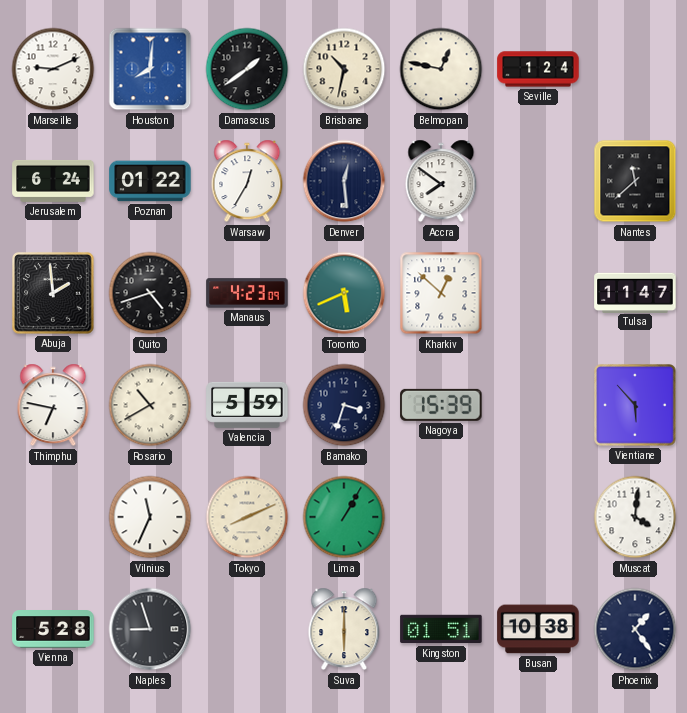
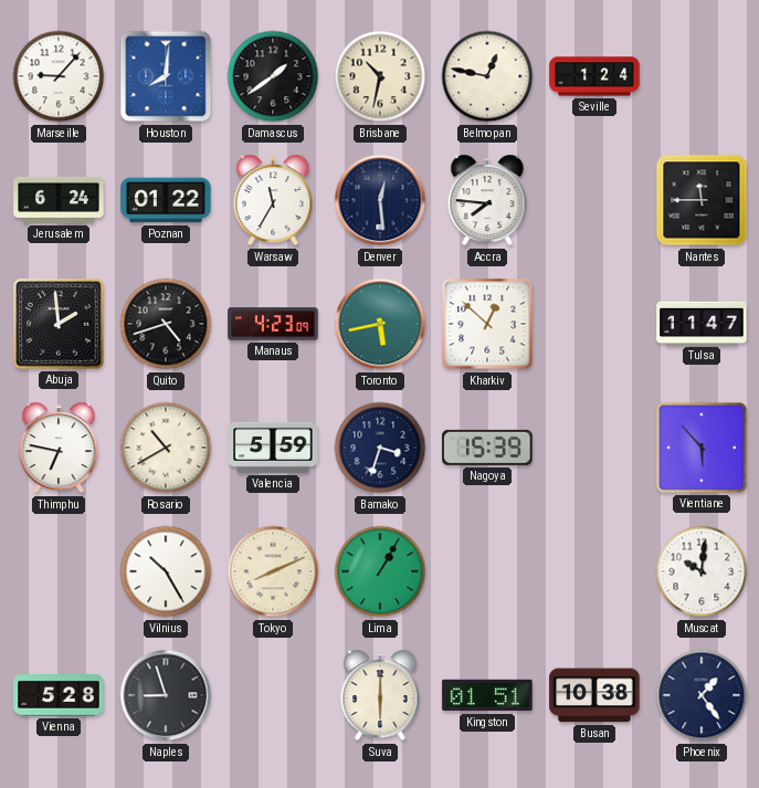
Marseille: 9:11 -> 9:07 (59, 76)
Warsaw: 12:35 -> 11:35 (273, 200)
Accra: 7:51 -> 7:46 (487, 200)
Nantes: 11:38 -> 11:45 (702, 200)
Toronto: 5:41 -> 5:43 (380, 324)
Vilnius: 11:34 -> 10:25 (166, 571)
Muscat: 4:01 -> 10:01 (702, 571)
